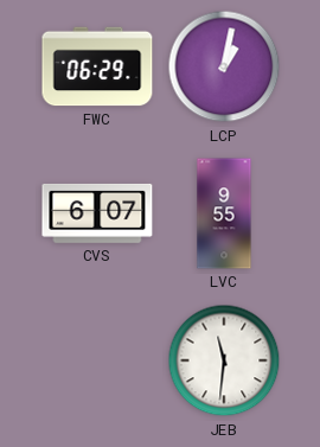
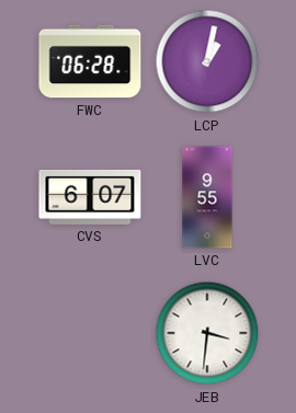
FWC: 06:29 -> 06:28 (90, 61)
JEB: 11:31 -> 3:31 (207, 333)
